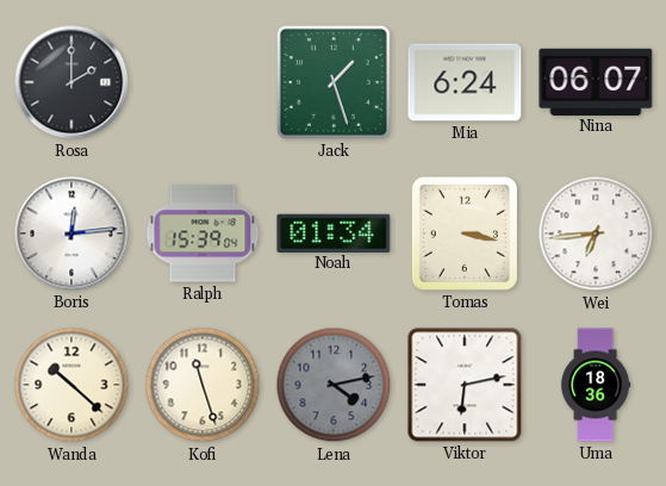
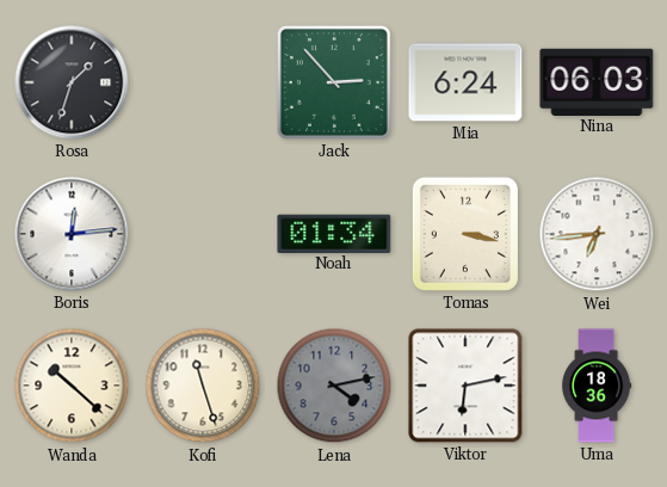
Rosa: 2:00 -> 1:33 (72, 82)
Jack: 1:27 -> 2:53 (334, 82)
Nina: 06:07 -> 06:03 (597, 81)
Ralph: 15:39 -> none (203, 233)
